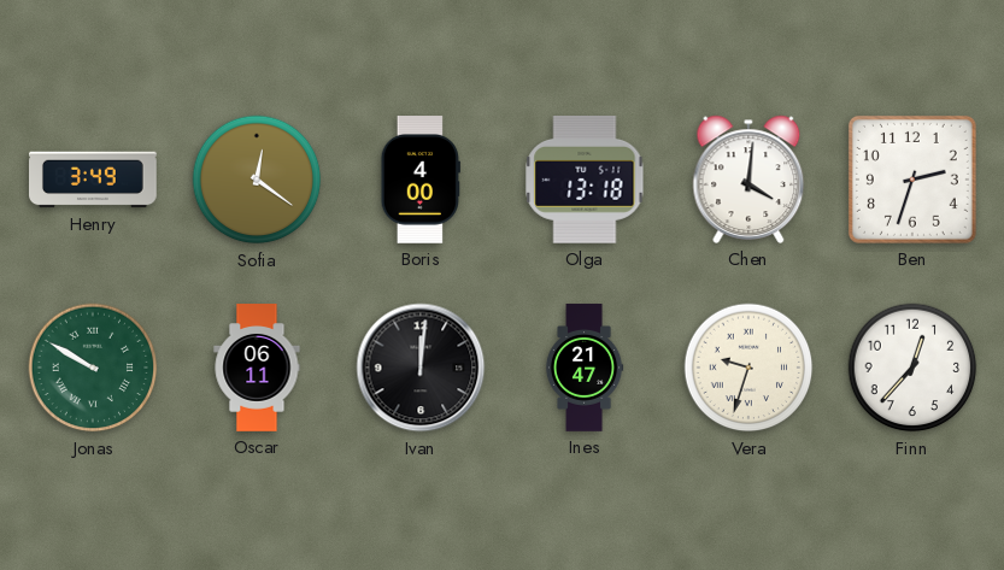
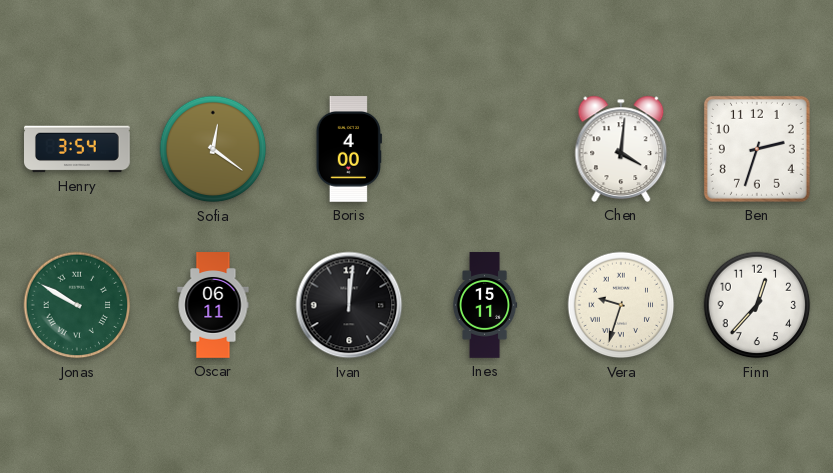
Henry: 3:49 -> 3:54 (78, 149)
Olga: 13:18 -> none (585, 180)
Ines: 21:47 -> 15:11 (485, 305)
